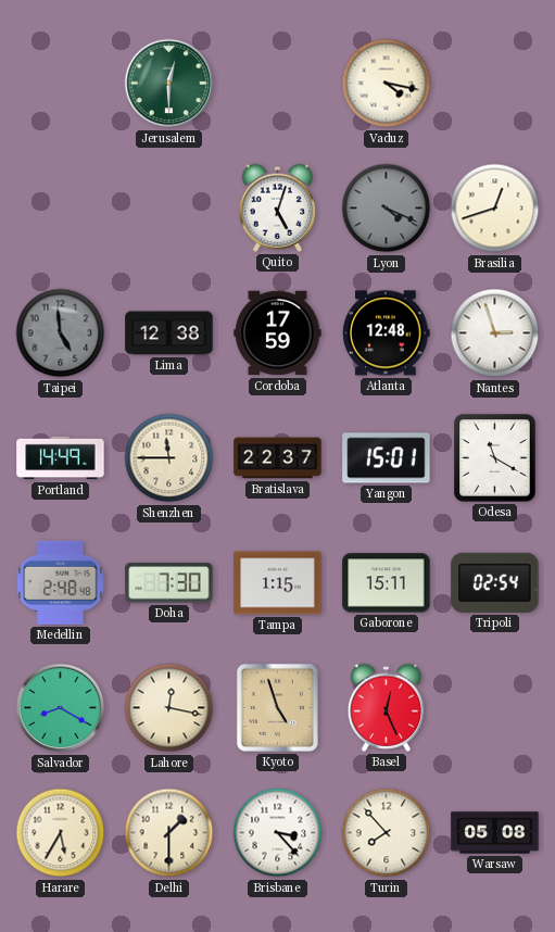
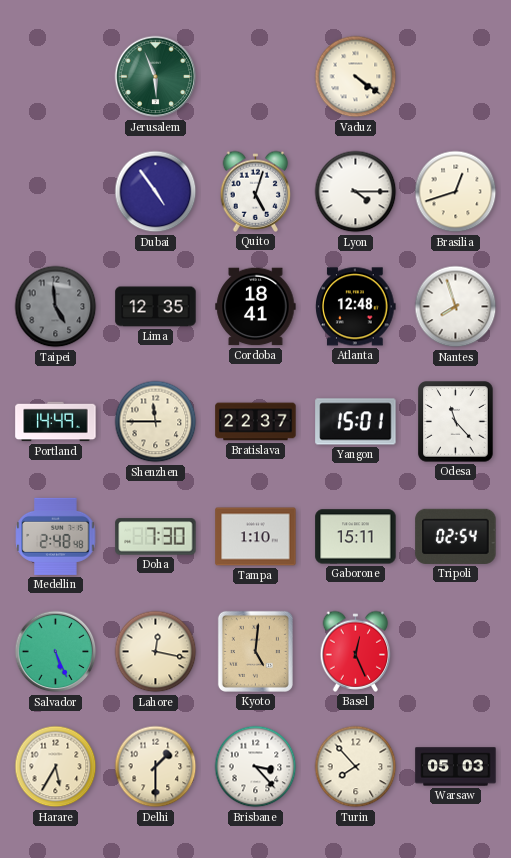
Jerusalem: 12:30 -> 5:56 (156, 77)
Vaduz: 4:17 -> 4:21 (356, 77)
Dubai: none -> 4:54 (156, 192)
Lyon: 4:19 -> 4:15 (356, 192)
Lyon dial: grey -> white (356, 192)
Lima: 12:38 -> 12:35 (156, 307)
Cordoba: 17:59 -> 18:41 (256, 307)
Nantes: 2:57 -> 7:57 (456, 307)
Odesa: 11:20 -> 11:23 (456, 422)
Tampa: 1:15 -> 1:10 (256, 537)
Salvador: 8:20 -> 5:26 (56, 652)
Kyoto: 4:57 -> 5:01 (255, 651)
Warsaw: 05:08 -> 05:03 (456, 767)
